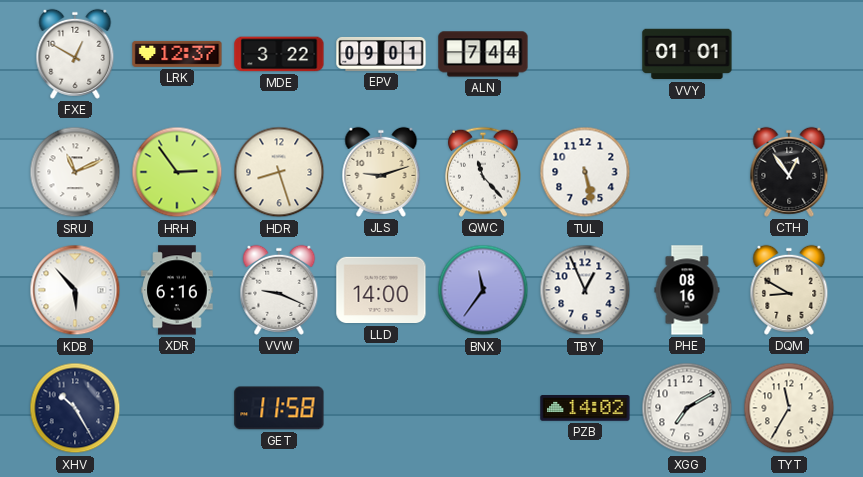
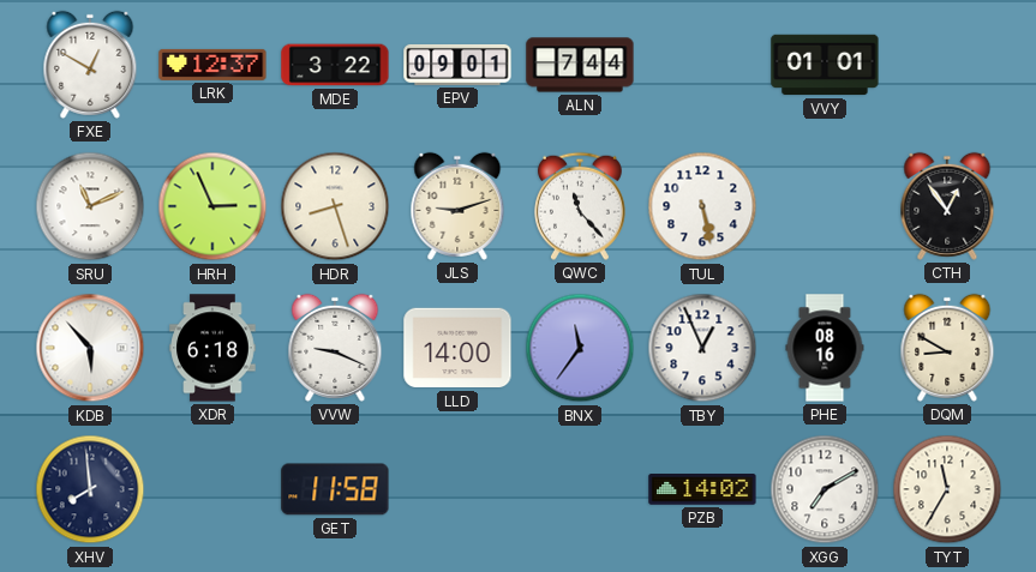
HRH: 2:54 -> 2:56 (212, 206)
XDR: 6:16 -> 6:18 (212, 348)
XHV: 10:25 -> 7:59 (90, 489)
